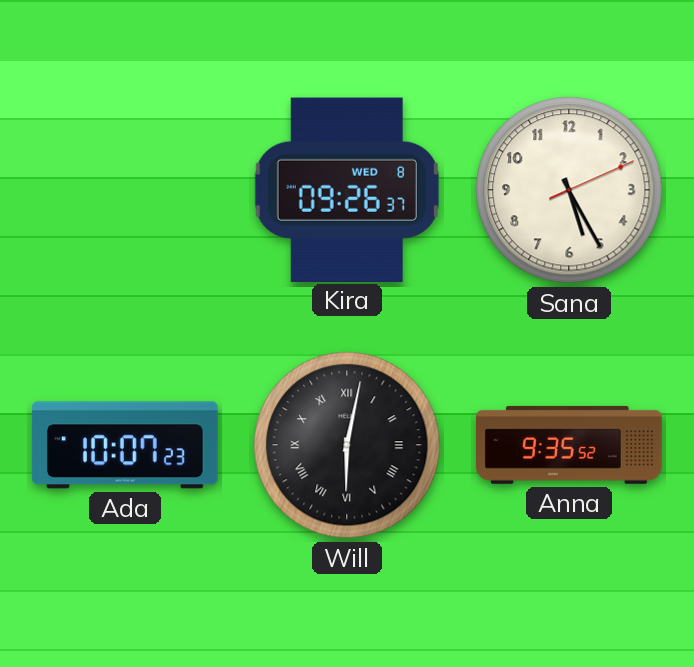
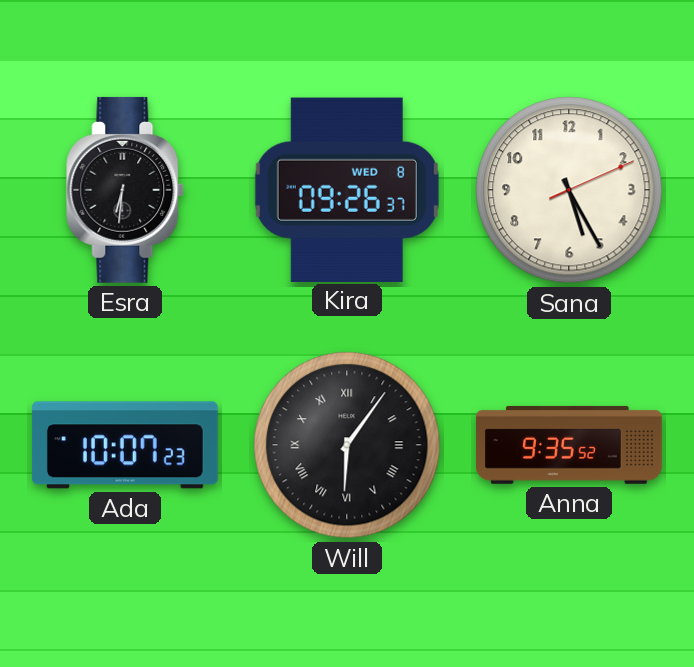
Esra: none -> 6:31 (126, 190)
Will: 6:02 -> 6:06 (347, 445)
